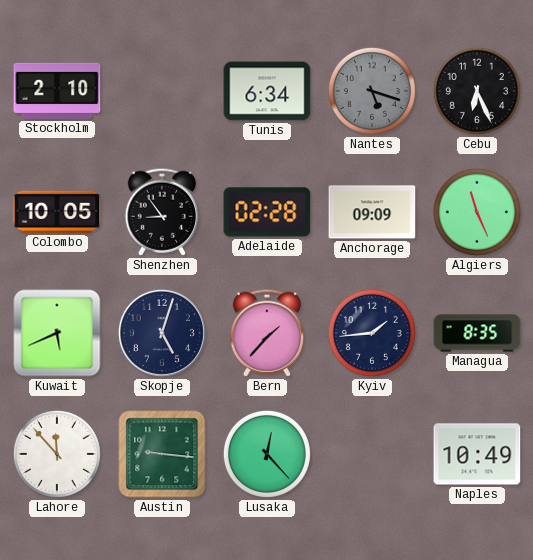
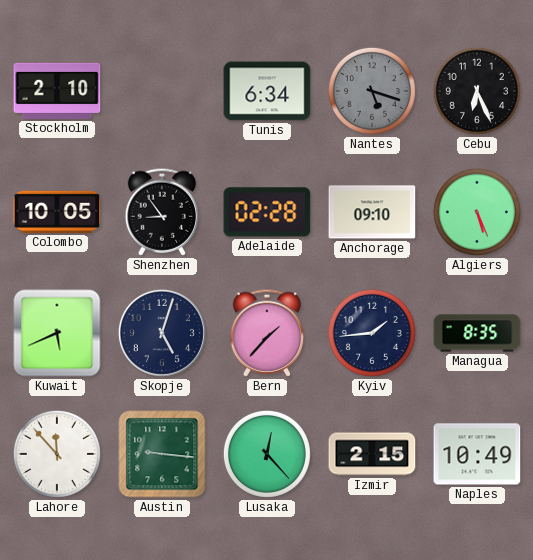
Anchorage: 09:09 -> 09:10 (372, 212)
Algiers: 11:26 -> 5:26 (477, 212)
Izmir: none -> 2:15 (372, 454)
